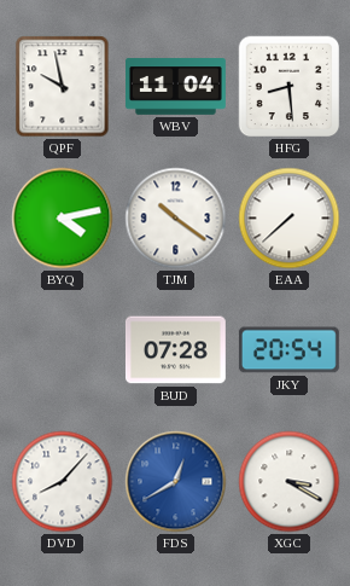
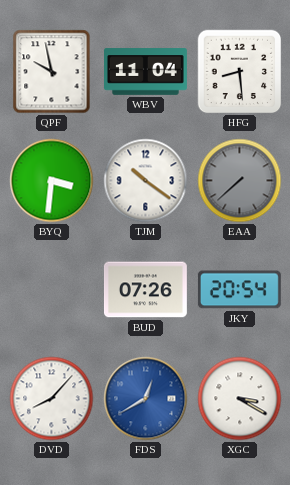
BYQ: 4:13 -> 3:31 (52, 181)
EAA dial: white -> grey (240, 181)
BUD: 07:28 -> 07:26 (145, 290)
